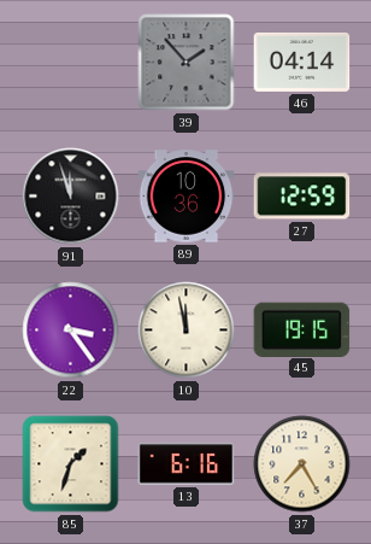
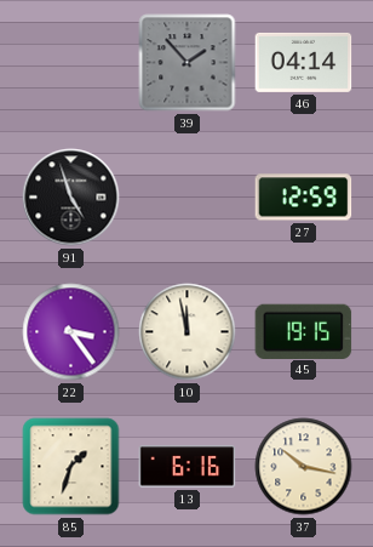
91: 11:57 -> 4:57 (71, 198)
89: 10:36 -> none (187, 197)
37: 7:25 -> 10:17 (304, 467)
